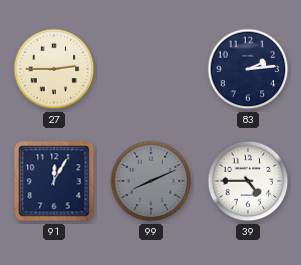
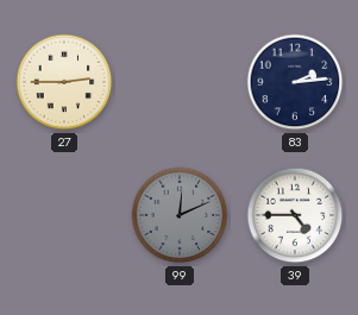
91: 12:05 -> none (54, 181)
99: 8:11 -> 12:11 (180, 215)
